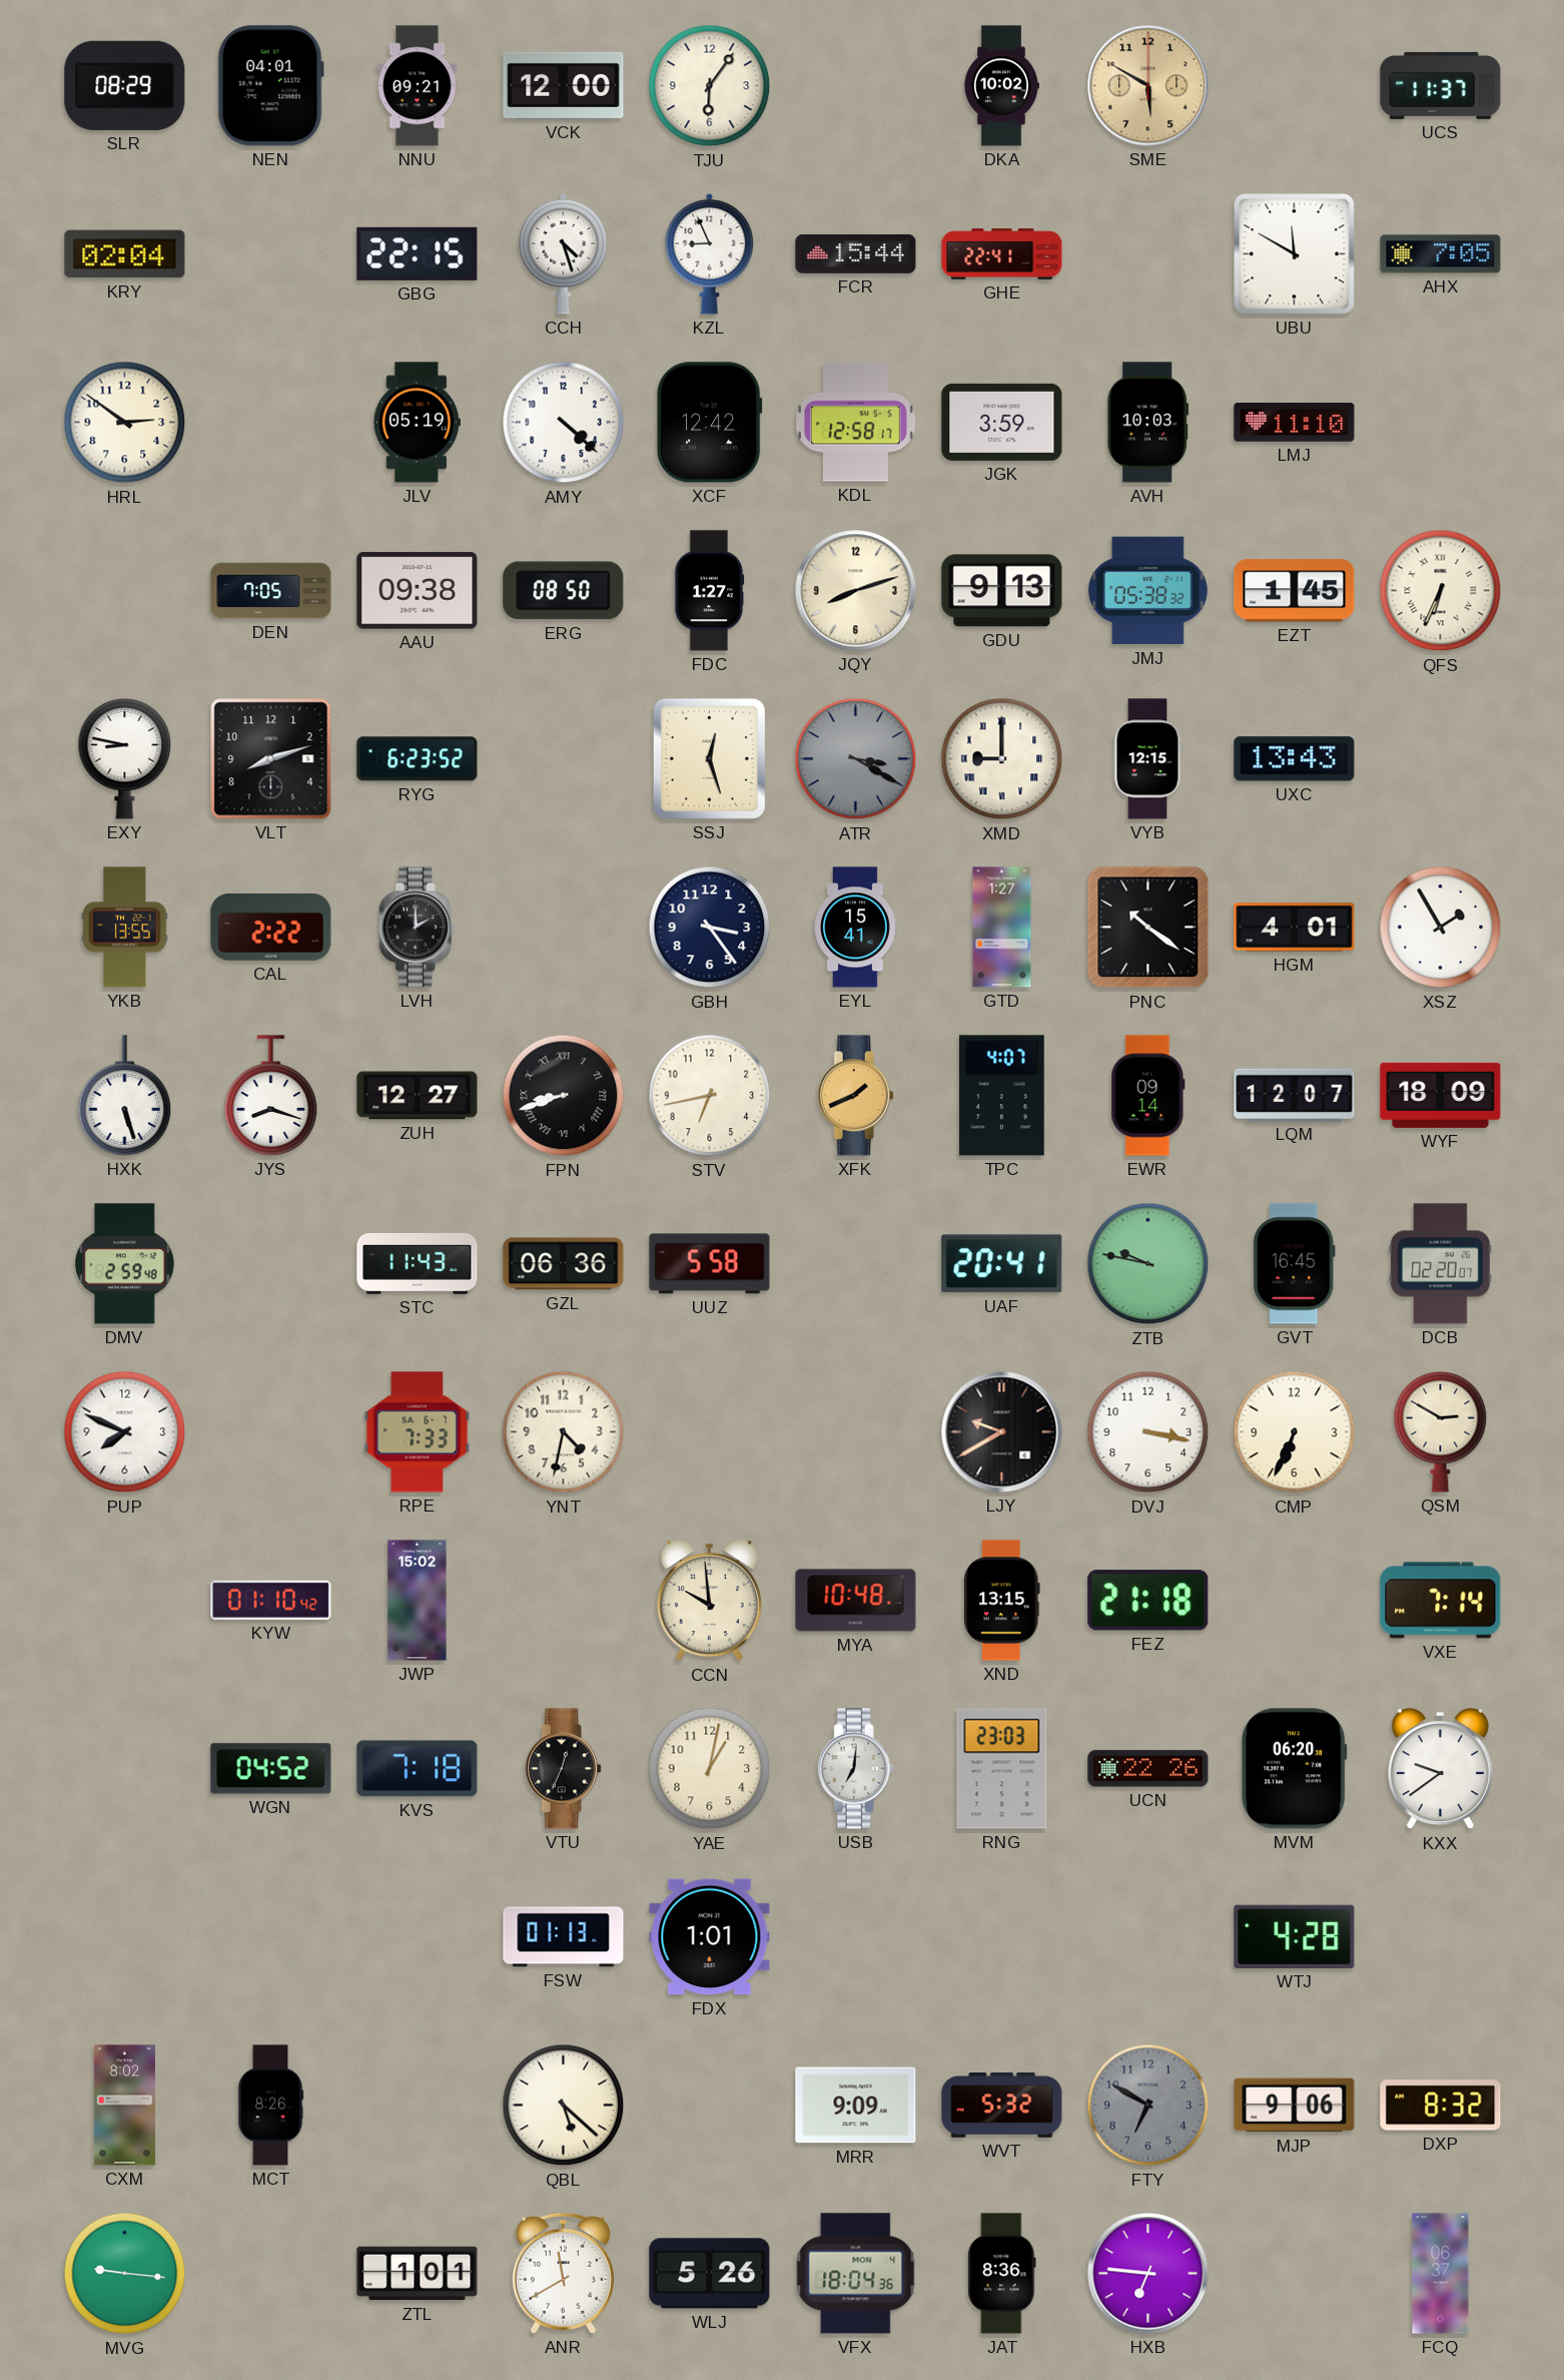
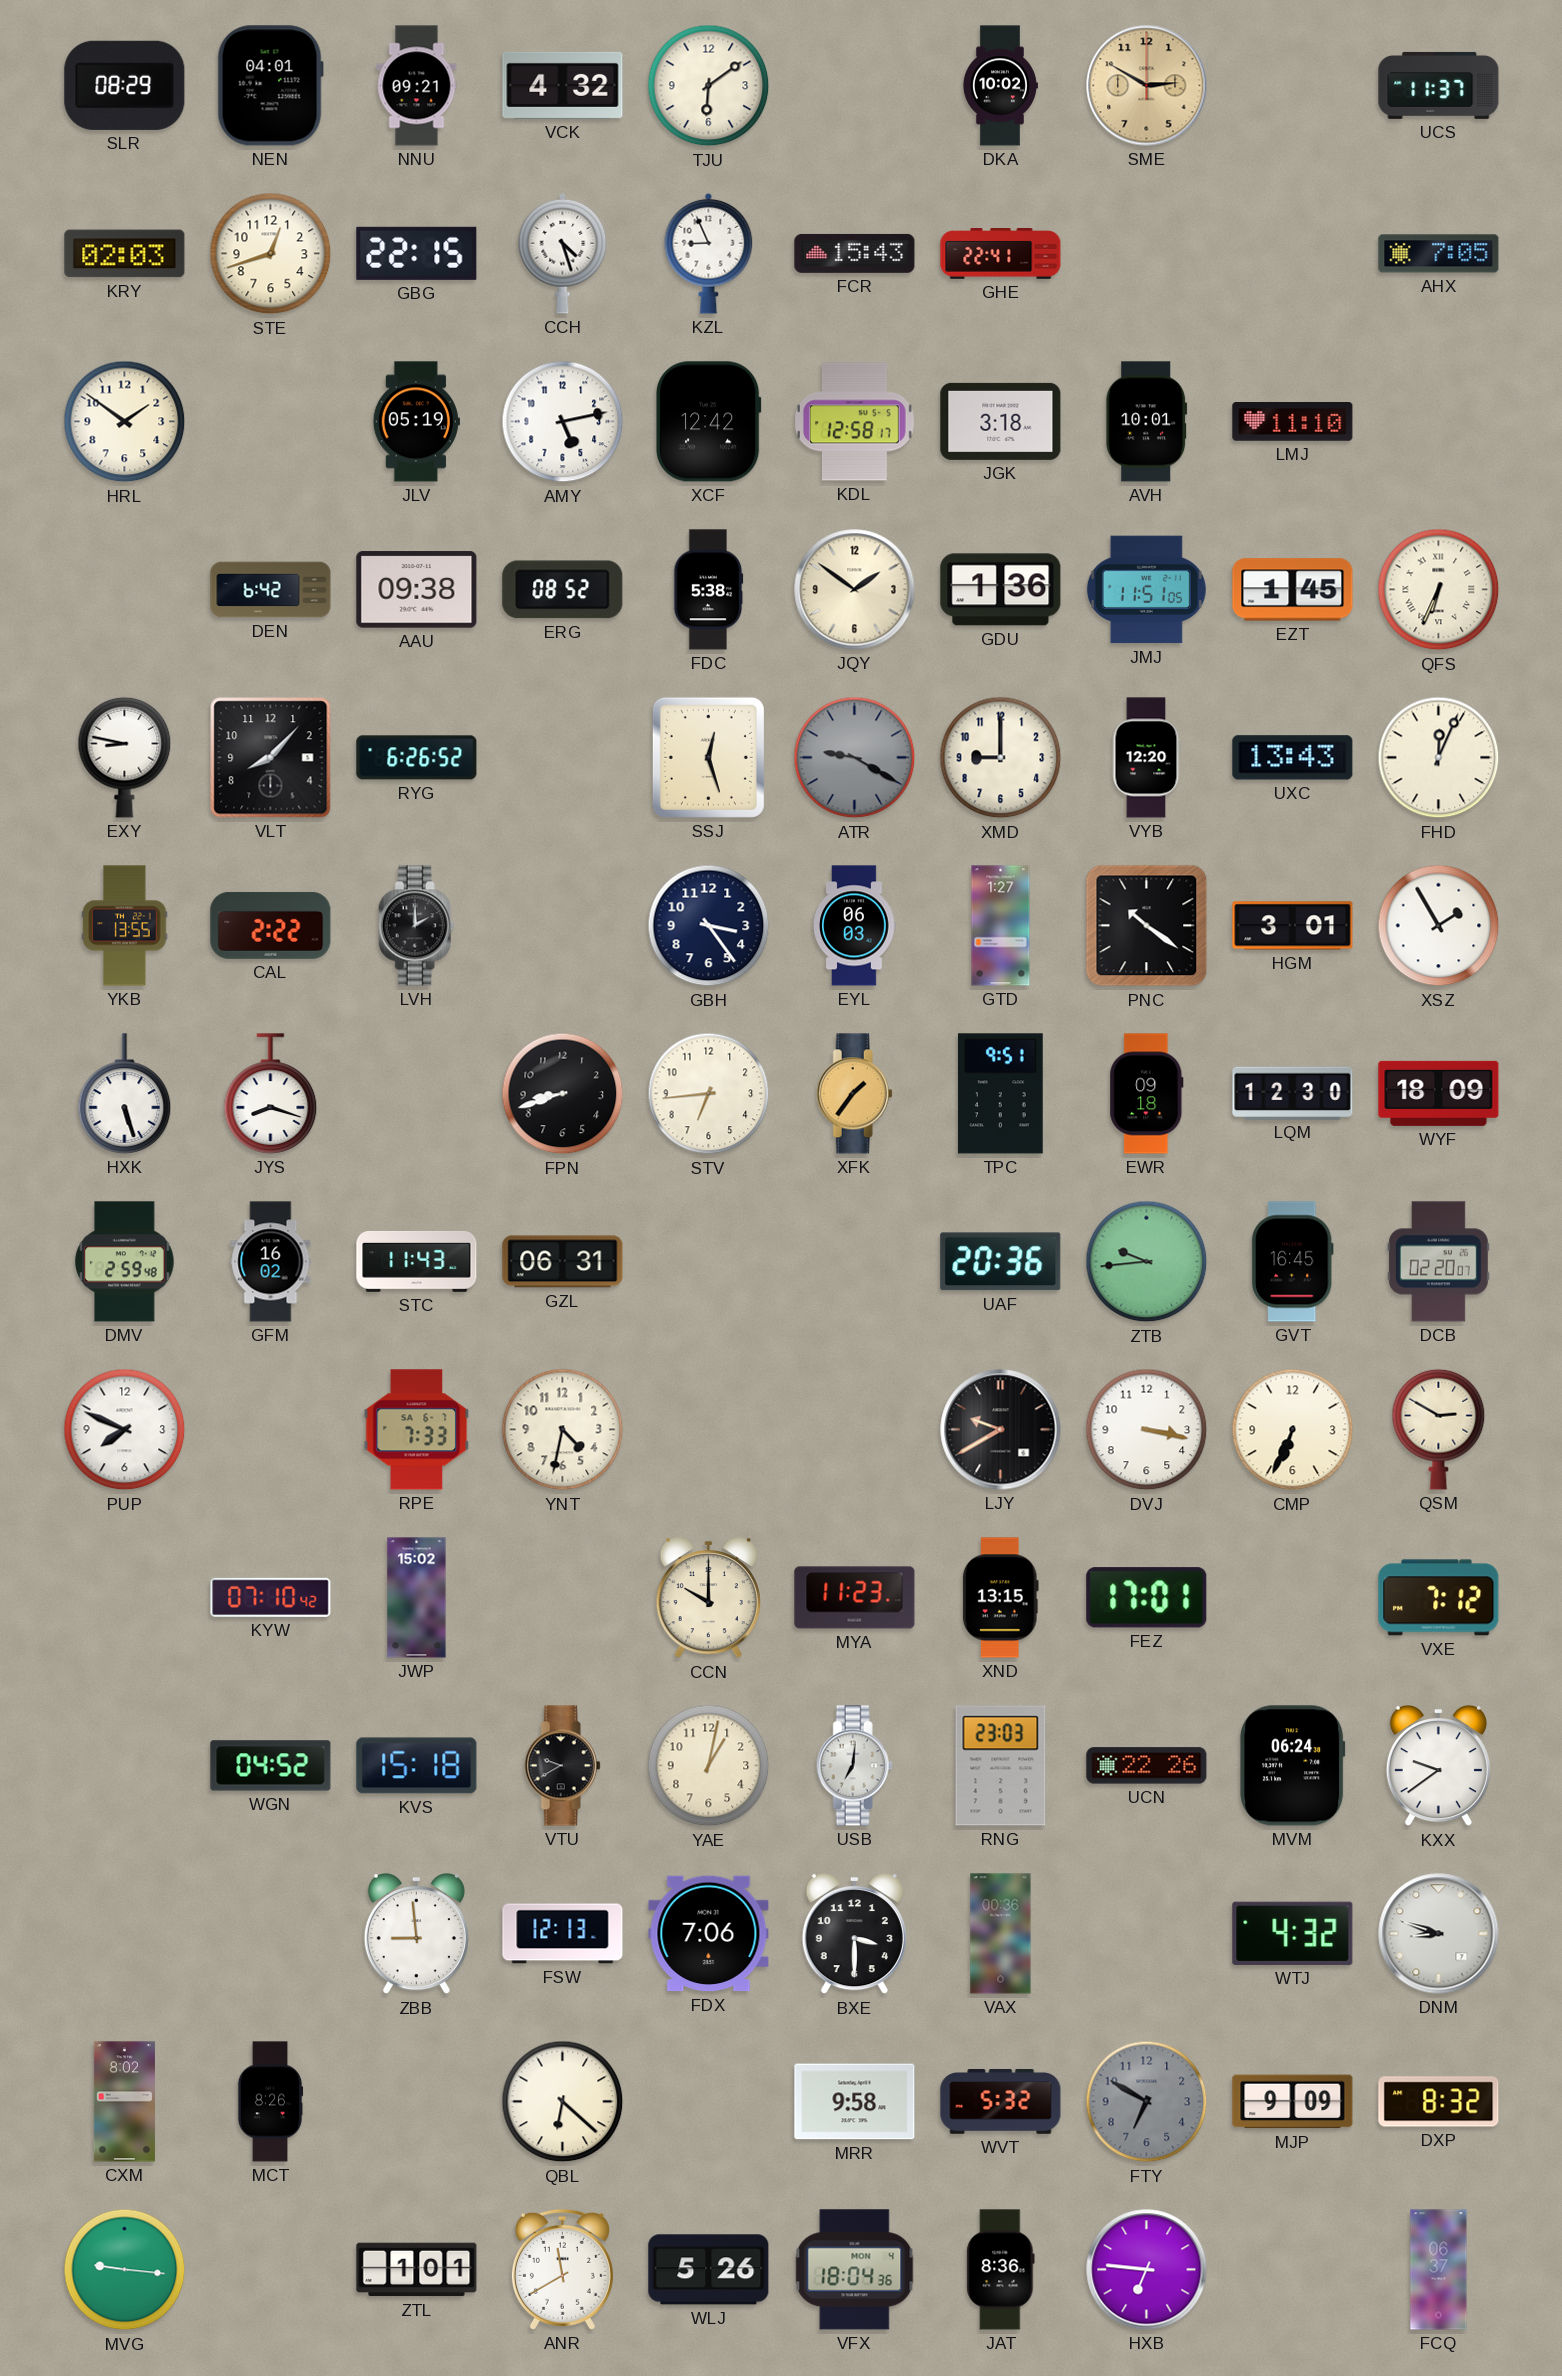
VCK: 12:00 -> 4:32 (563, 85)
TJU: 6:06 -> 6:09 (709, 86)
SME: 5:50 -> 2:50 (1147, 86)
KRY: 02:04 -> 02:03 (125, 254)
STE: none -> 12:42 (271, 254)
FCR: 15:44 -> 15:43 (855, 253)
UBU: 11:50 -> none (1295, 254)
HRL: 2:51 -> 1:51 (125, 422)
AMY: 4:22 -> 5:13 (563, 422)
JGK: 3:59 -> 3:18 (1001, 421)
AVH: 10:03 -> 10:01 (1147, 422)
DEN: 7:05 -> 6:42 (271, 590)
ERG: 08:50 -> 08:52 (563, 590)
FDC: 1:27 -> 5:38 (708, 590)
JQY: 8:12 -> 1:51 (855, 590)
GDU: 9:13 -> 1:36 (1001, 590)
JMJ: 05:38 -> 11:51 (1146, 590)
VLT: 8:12 -> 8:07 (271, 758)
RYG: 6:23 -> 6:26 (417, 758)
ATR: 3:20 -> 9:20 (855, 758)
XMD numerals: Roman -> Arabic (1001, 758)
VYB: 12:15 -> 12:20 (1146, 758)
FHD: none -> 12:04 (1439, 758)
EYL: 15:41 -> 06:03 (854, 926)
HGM: 4:01 -> 3:01 (1293, 926)
ZUH: 12:27 -> none (418, 1096)
FPN numerals: Roman -> Arabic (563, 1094)
STV: 6:43 -> 6:44 (709, 1094)
XFK: 1:41 -> 1:36 (854, 1094)
TPC: 4:07 -> 9:51 (1000, 1094)
EWR: 09:14 -> 09:18 (1147, 1094)
LQM: 12:07 -> 12:30 (1293, 1093)
GFM: none -> 16:02 (271, 1262)
GZL: 06:36 -> 06:31 (563, 1262)
UUZ: 5:58 -> none (710, 1264)
UAF: 20:41 -> 20:36 (1001, 1262)
ZTB: 9:47 -> 9:44 (1147, 1262)
KYW: 01:10 -> 07:10 (271, 1597)
CCN: 9:59 -> 10:00 (708, 1599)
MYA: 10:48 -> 11:23 (855, 1598)
FEZ: 21:18 -> 17:01 (1147, 1598)
VXE: 7:14 -> 7:12 (1439, 1598)
KVS: 7:18 -> 15:18 (417, 1766)
VTU: 12:34 -> 9:40 (562, 1766)
MVM: 06:20 -> 06:24 (1293, 1766)
ZBB: none -> 8:59 (416, 1935)
FSW: 01:13 -> 12:13 (563, 1934)
FDX: 1:01 -> 7:06 (709, 1934)
BXE: none -> 3:30 (854, 1935)
VAX: none -> 00:36 (1001, 1934)
WTJ: 4:28 -> 4:32 (1293, 1933)
DNM: none -> 8:48 (1439, 1934)
QBL: 5:22 -> 6:22 (563, 2102)
MRR: 9:09 -> 9:58 (855, 2102)
MJP: 9:06 -> 9:09 (1293, 2102)
